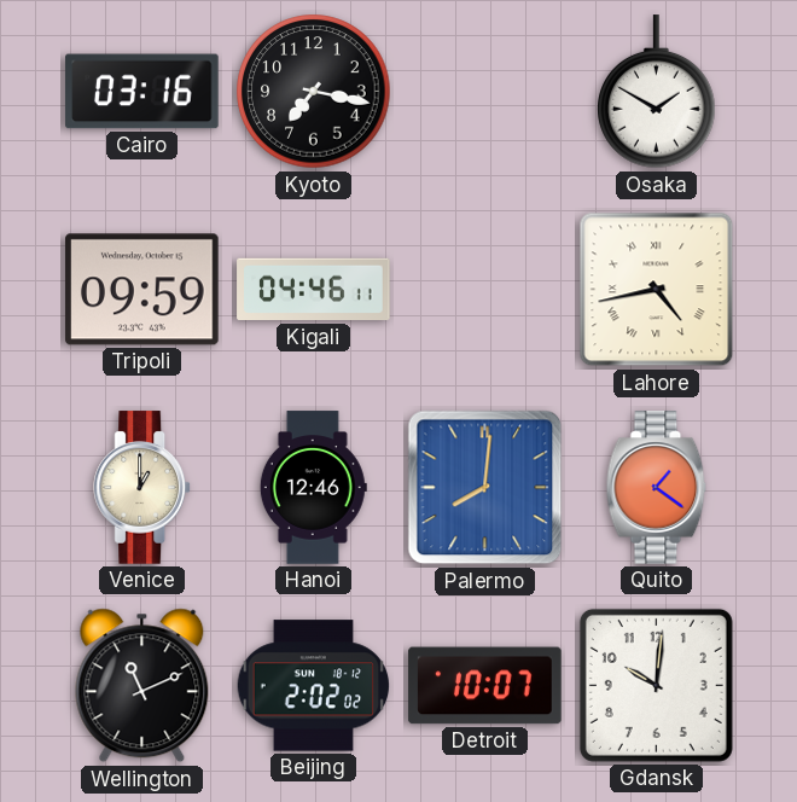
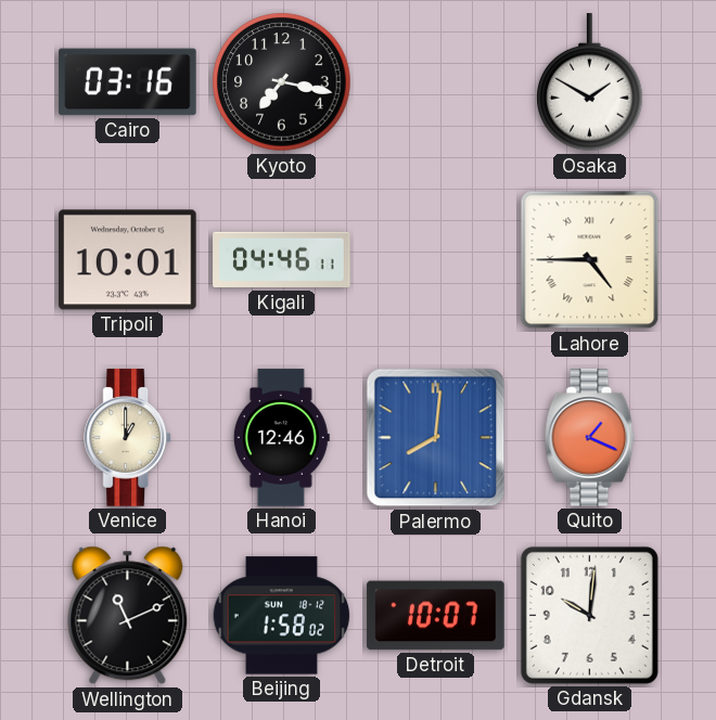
Tripoli: 09:59 -> 10:01 (128, 260)
Lahore: 4:43 -> 4:45 (590, 260)
Quito: 1:21 -> 1:19 (590, 438)
Beijing: 2:02 -> 1:58 (282, 616)
